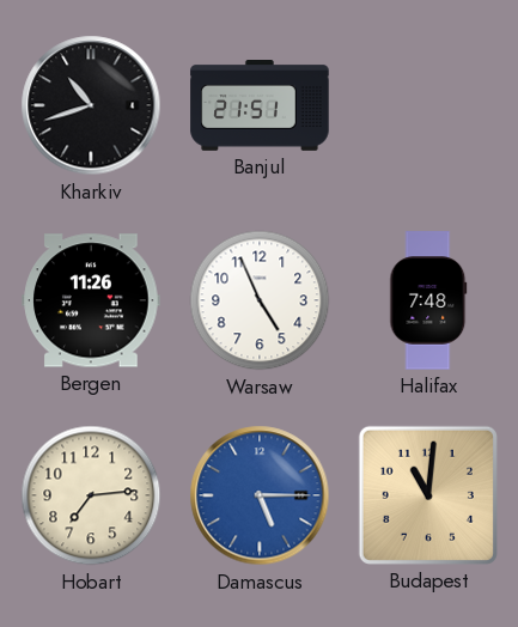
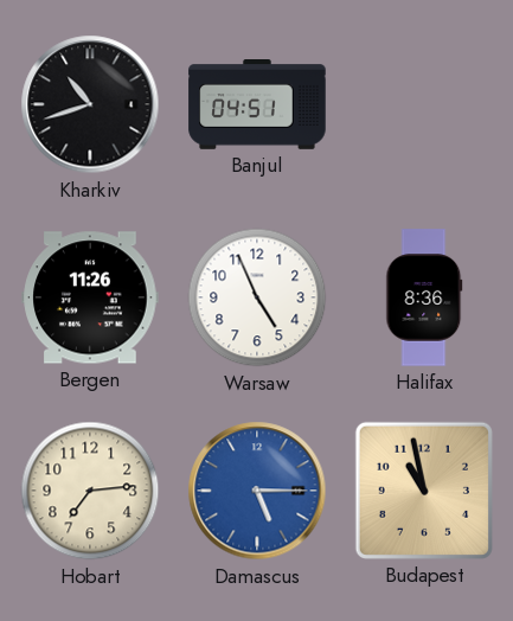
Banjul: 21:51 -> 04:51 (257, 105)
Halifax: 7:48 -> 8:36 (424, 297)
Budapest: 11:01 -> 10:58 (424, 491)
